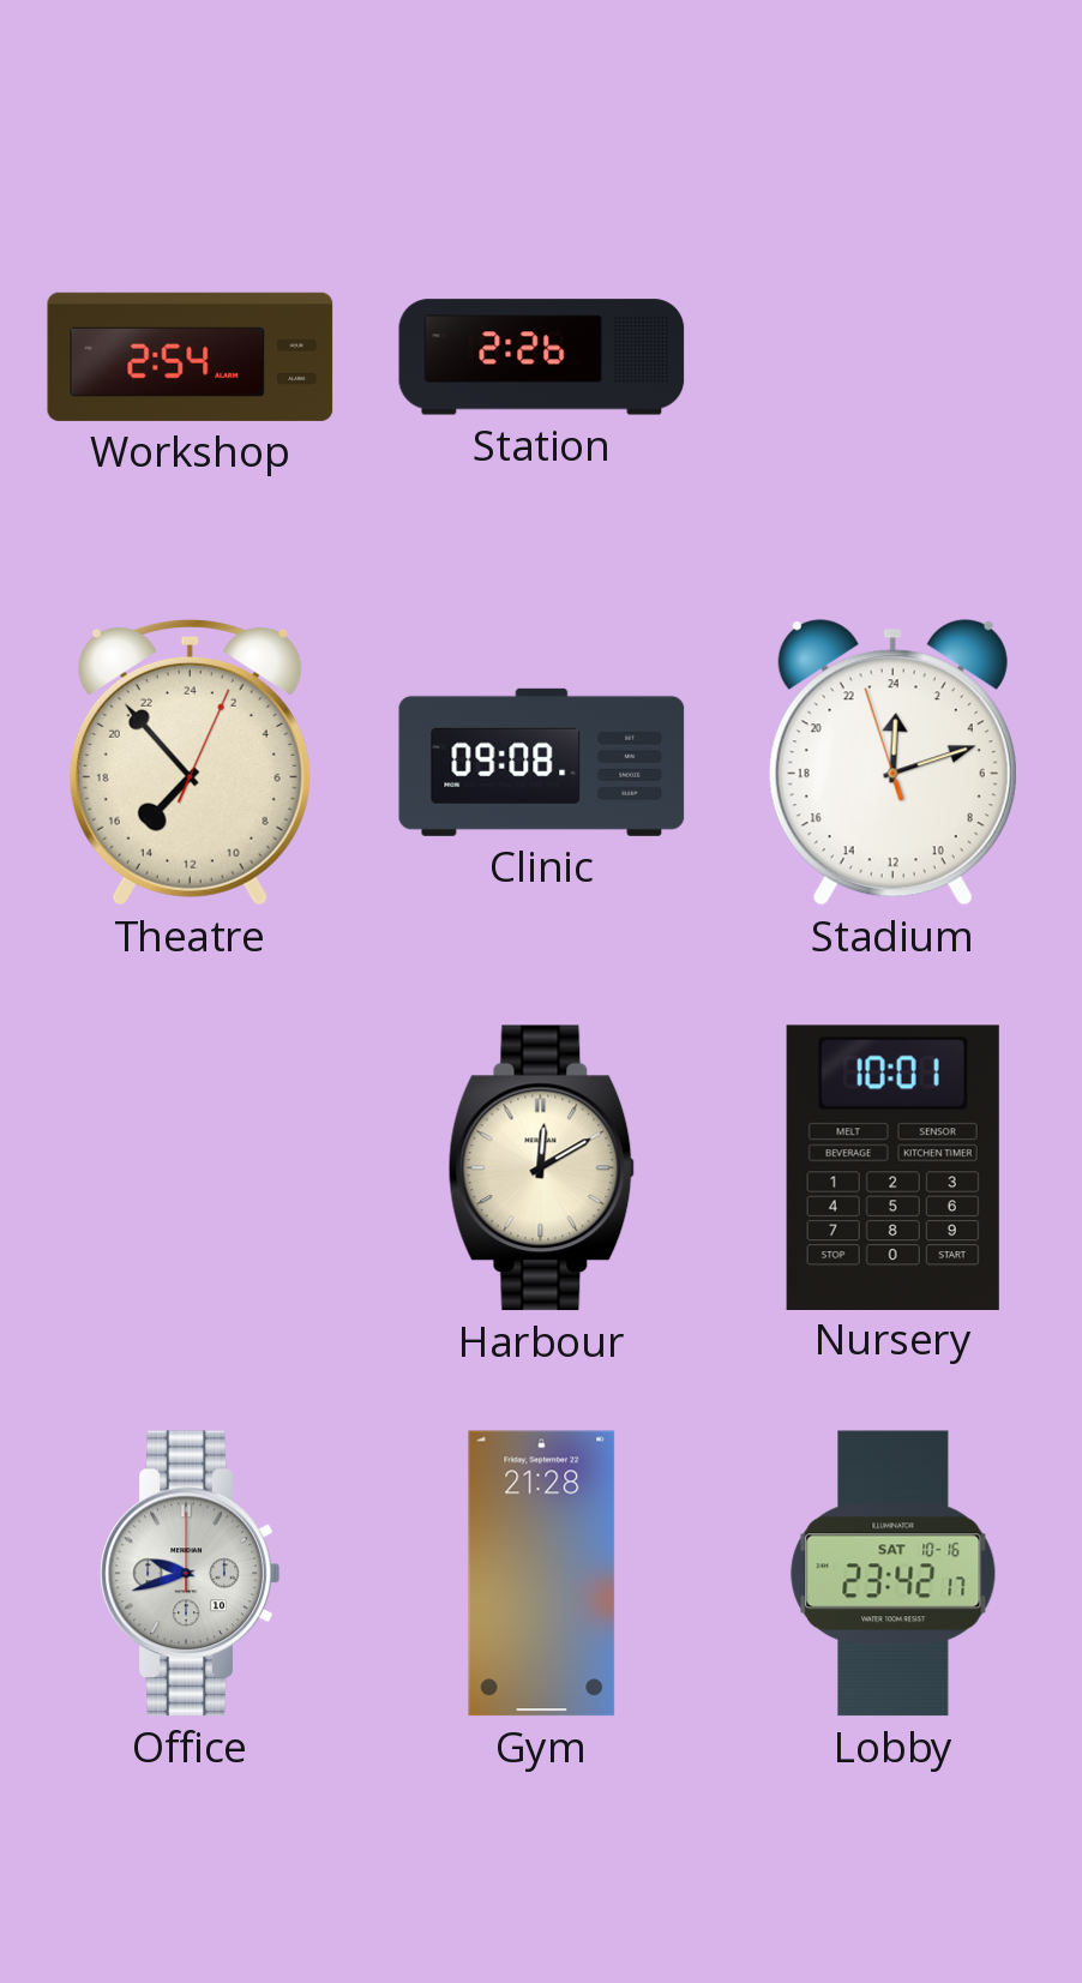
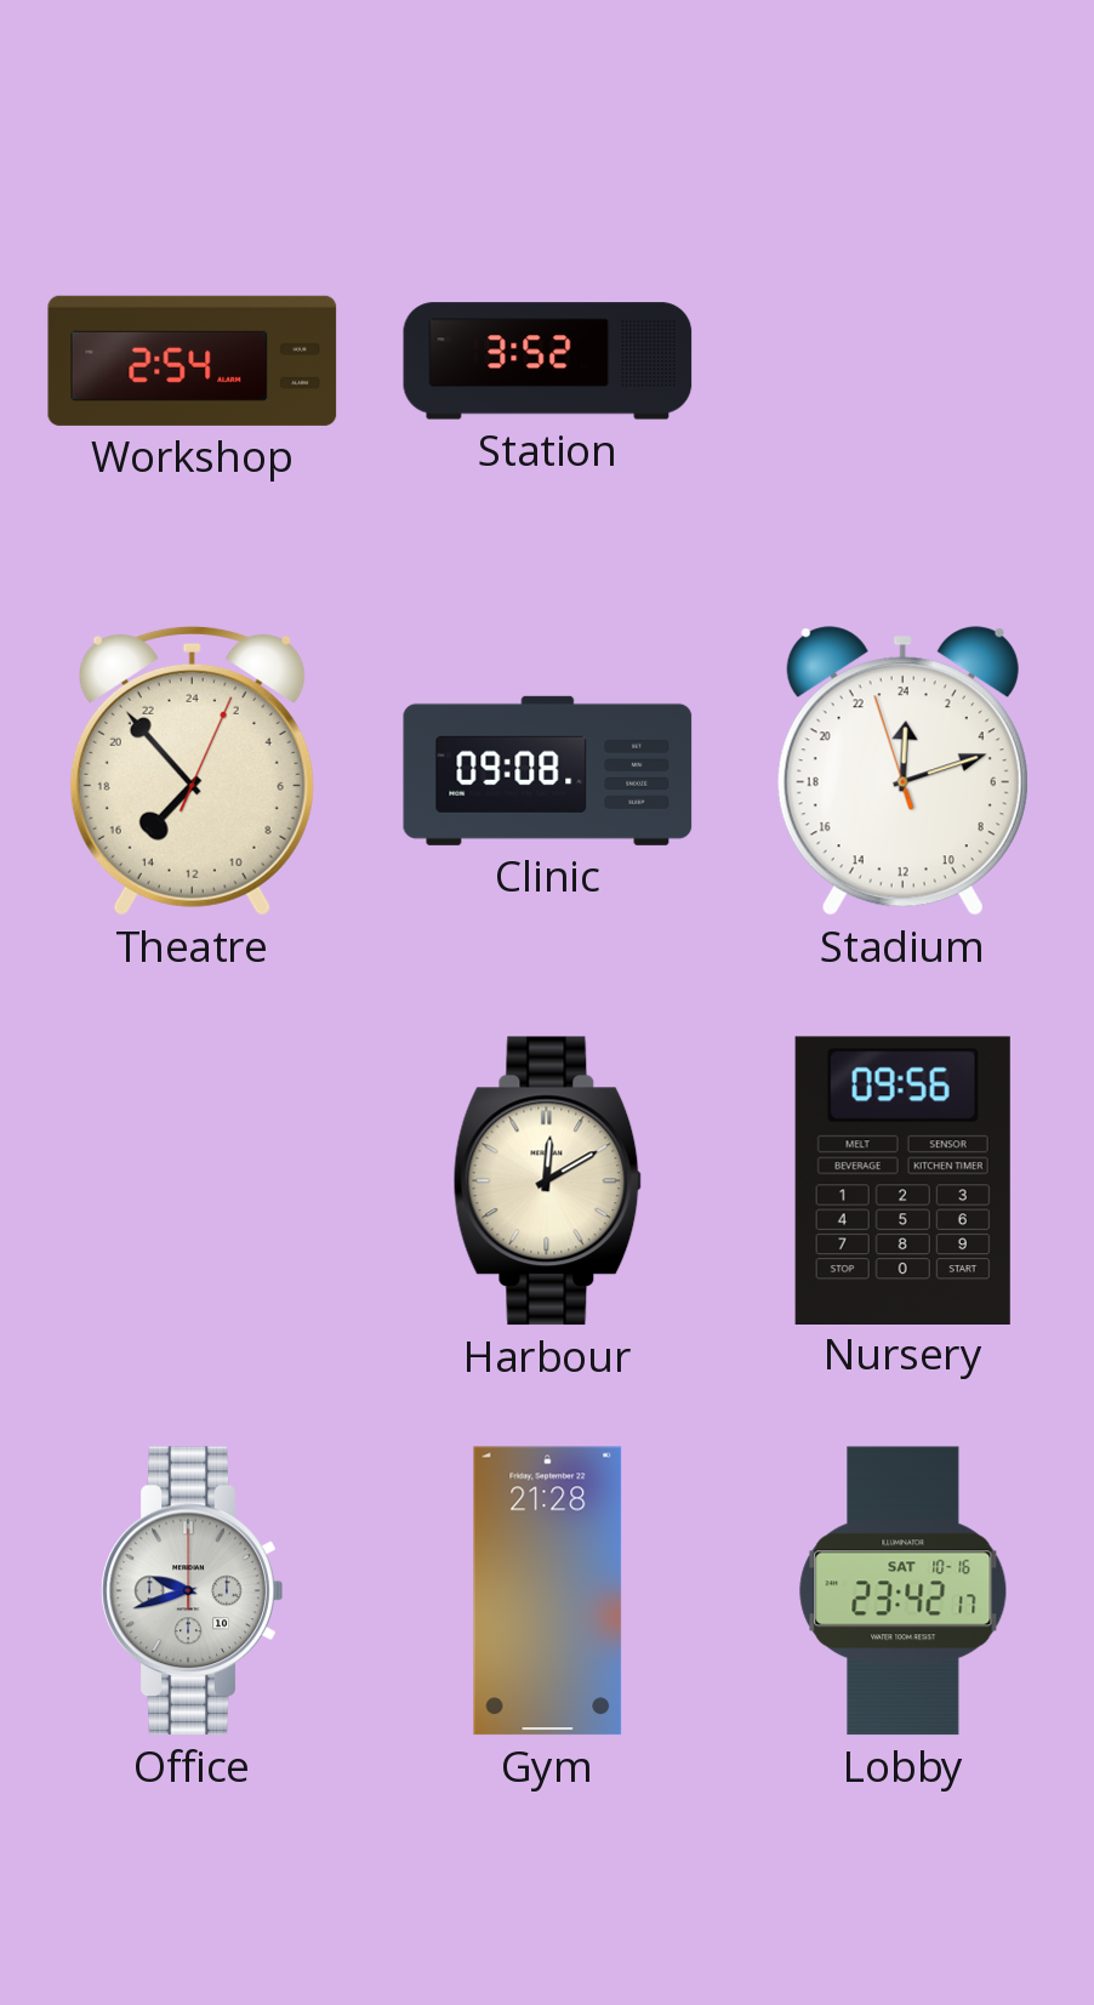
Station: 2:26 -> 3:52 (548, 361)
Nursery: 10:01 -> 09:56 (902, 1180)
